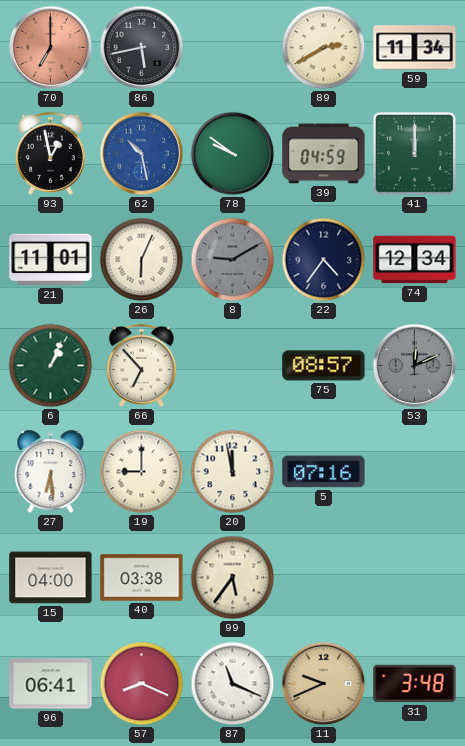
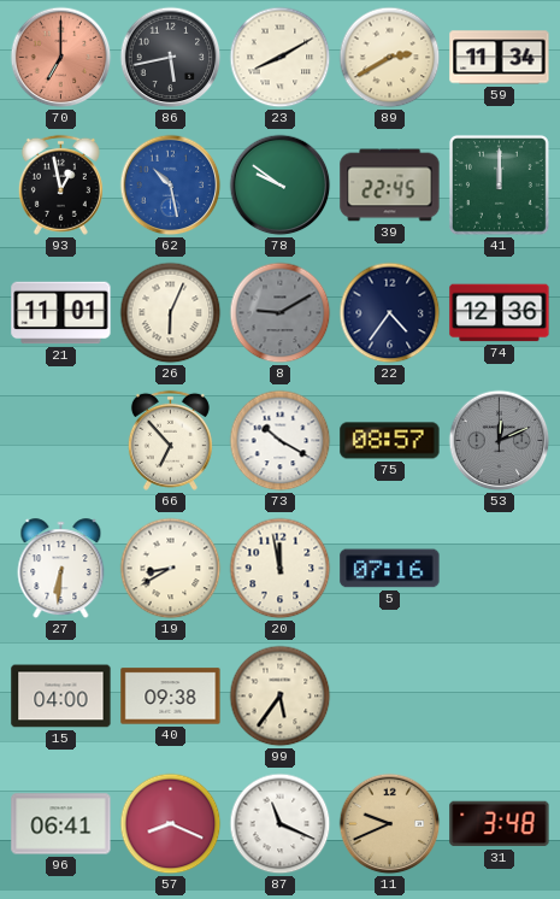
23: none -> 8:10 (281, 58)
39: 04:59 -> 22:45 (390, 186)
74: 12:34 -> 12:36 (500, 313)
6: 1:04 -> none (51, 366)
73: none -> 10:20 (281, 441)
27: 6:29 -> 6:31 (61, 569)
19: 9:00 -> 8:40 (171, 569)
40: 03:38 -> 09:38 (171, 697)
